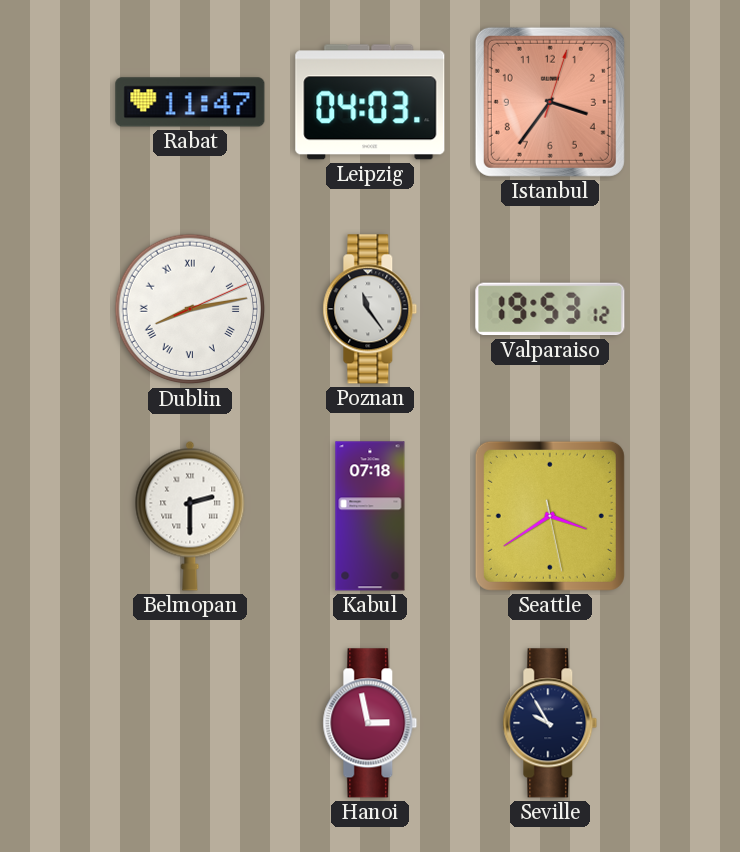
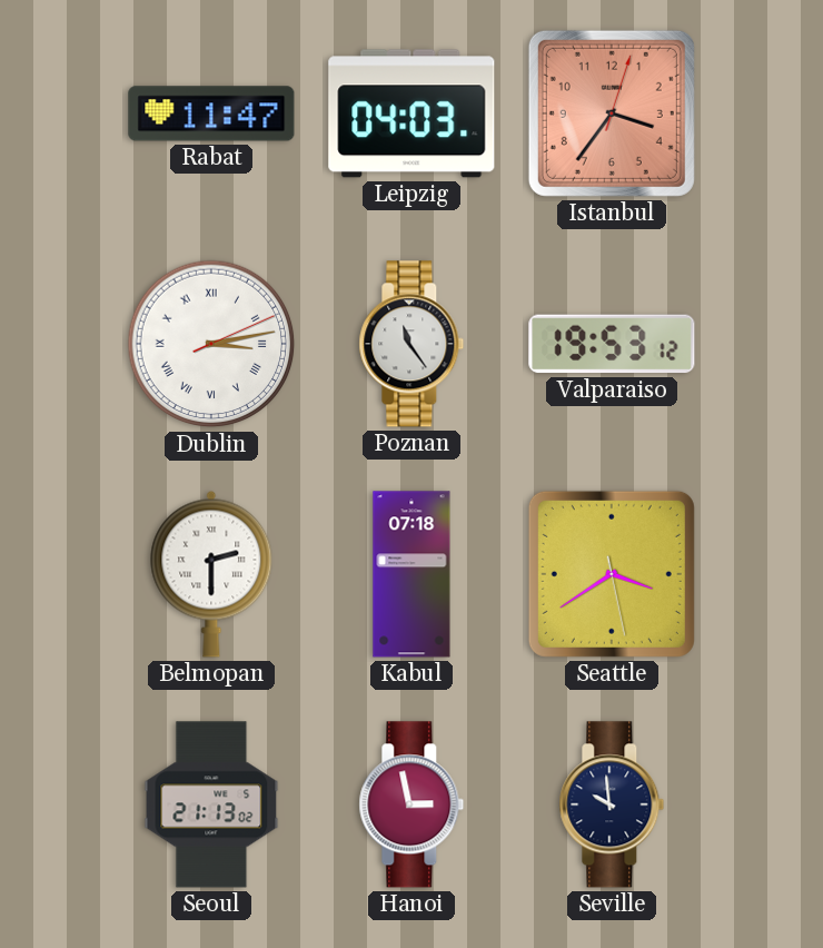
Dublin: 8:13 -> 3:13 (211, 344)
Seoul: none -> 21:13 (211, 804)
Seville: 9:55 -> 9:59 (612, 804)
